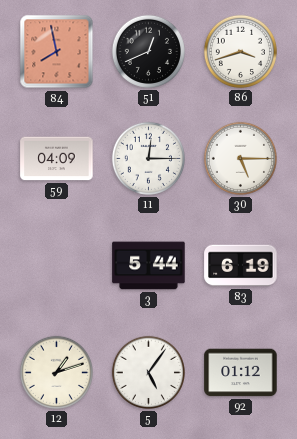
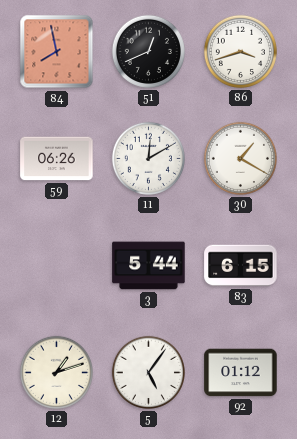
59: 04:09 -> 06:26 (57, 159)
11: 12:15 -> 12:10 (148, 158)
30: 5:15 -> 1:20 (240, 158)
83: 6:19 -> 6:15 (241, 266)
